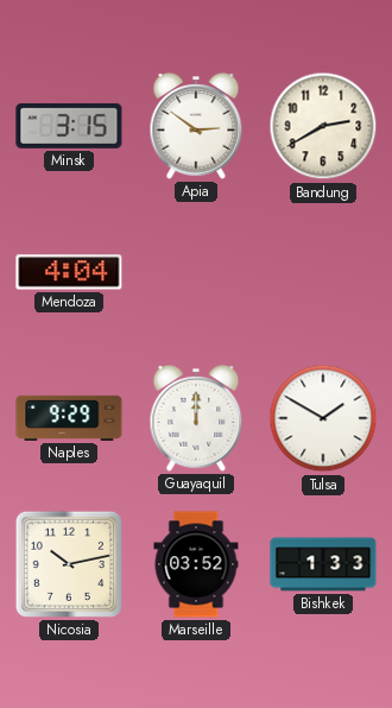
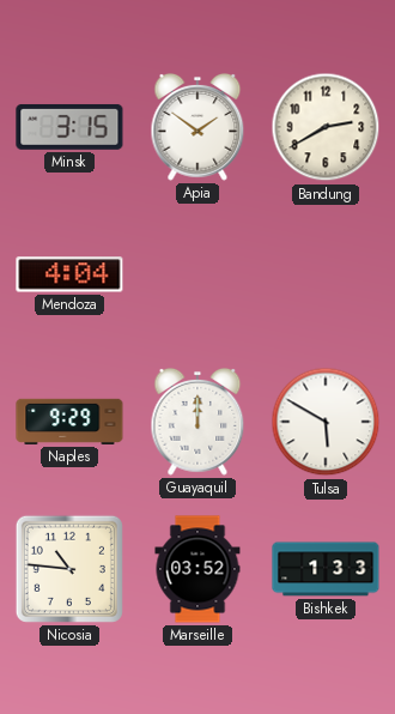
Apia: 2:51 -> 1:51 (197, 128)
Tulsa: 1:50 -> 5:50 (326, 422)
Nicosia: 10:13 -> 10:46 (69, 569)
